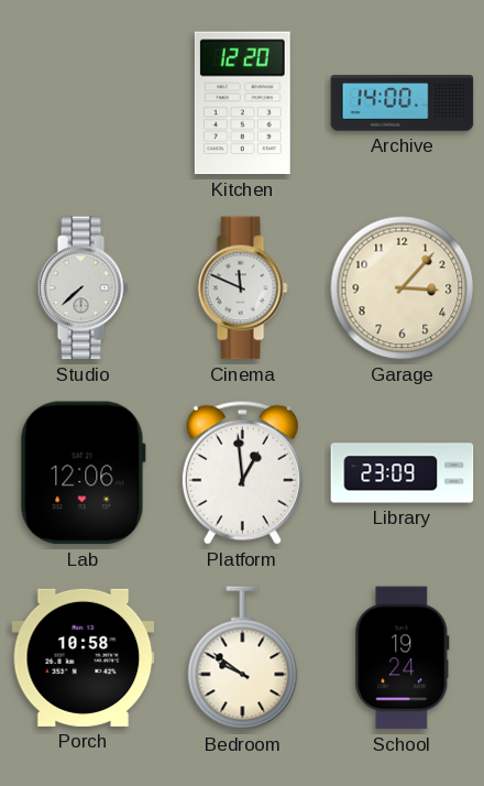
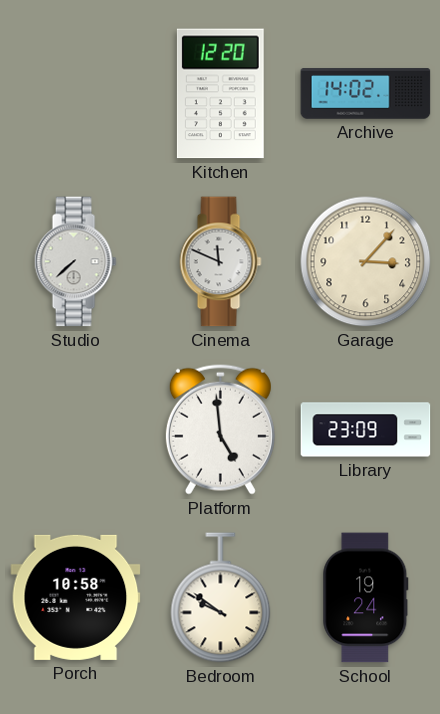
Archive: 14:00 -> 14:02 (366, 94)
Lab: 12:06 -> none (82, 473)
Platform: 12:59 -> 4:59 (220, 429)
